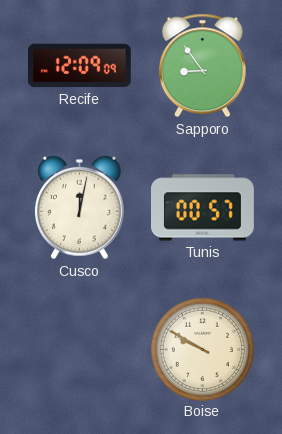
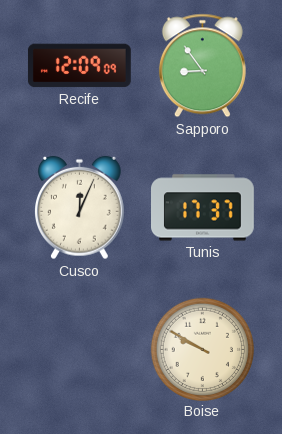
Cusco: 12:02 -> 12:04 (80, 208)
Tunis: 00:57 -> 17:37 (203, 208)
